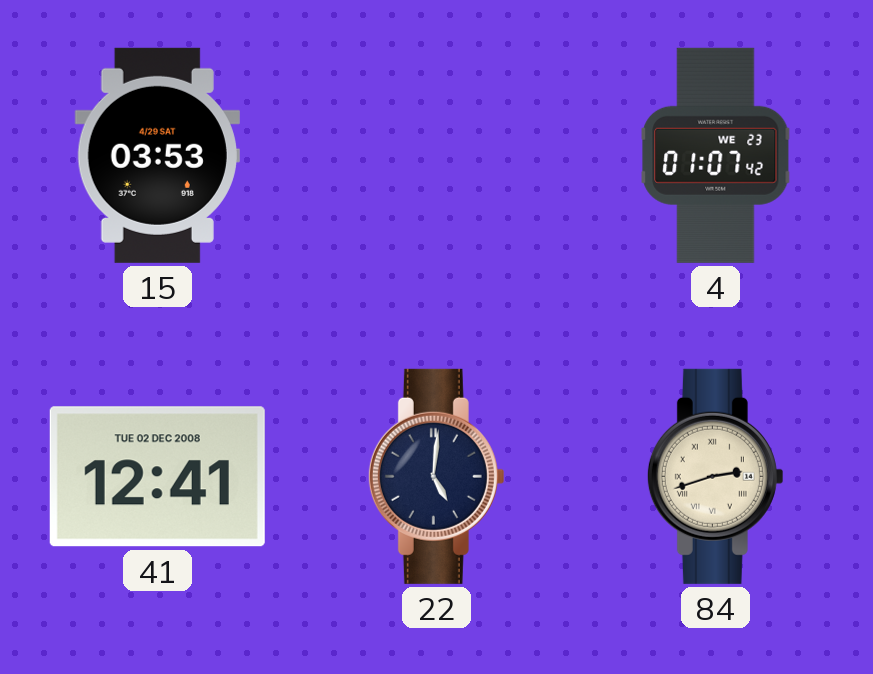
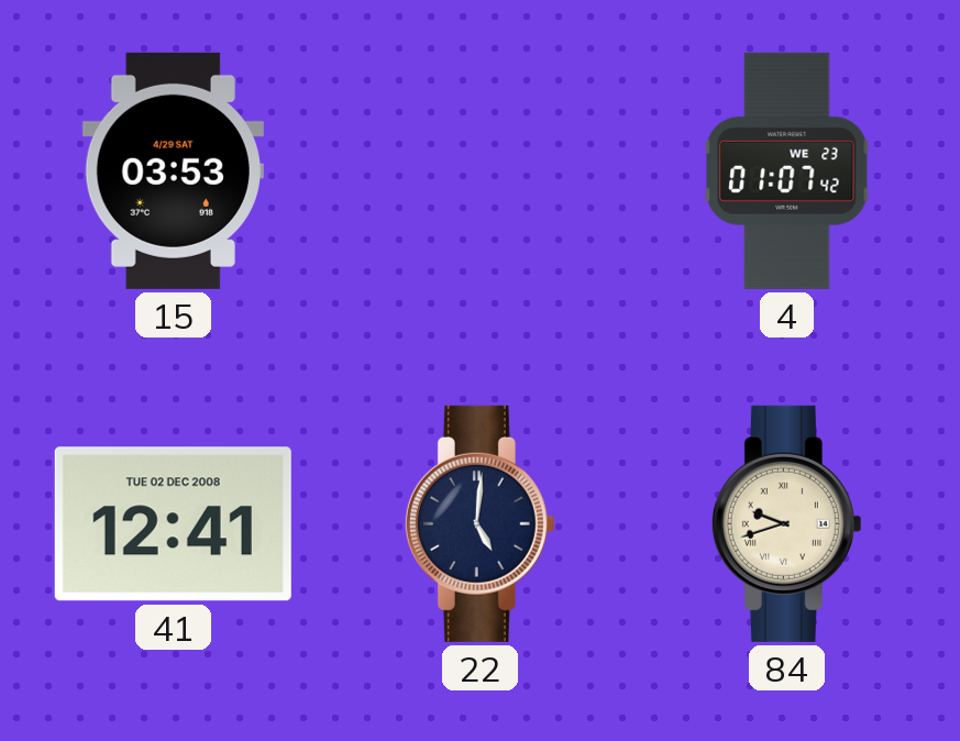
84: 2:42 -> 9:42 (786, 523)
